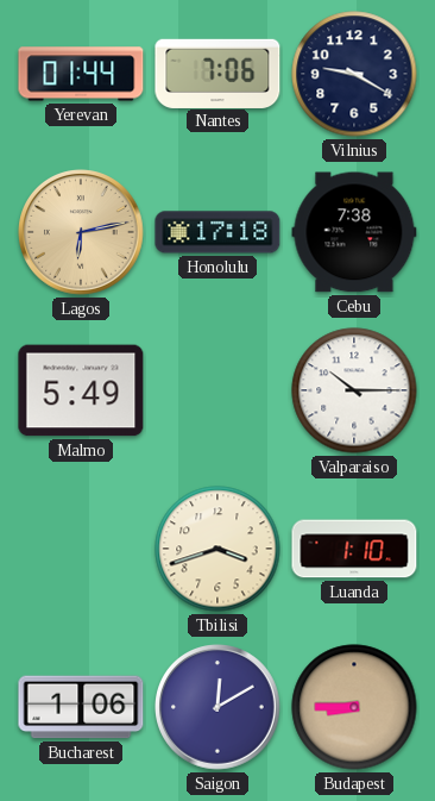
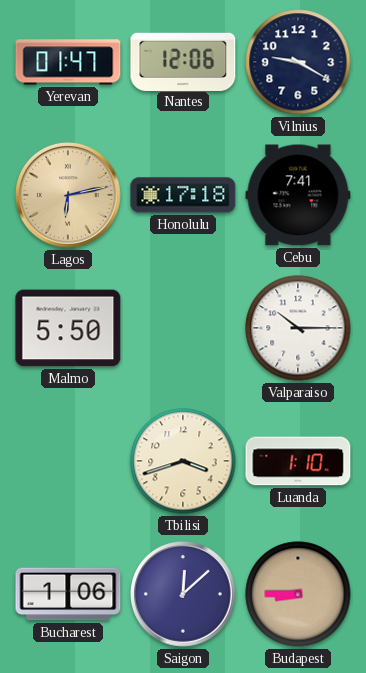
Yerevan: 01:44 -> 01:47 (68, 62)
Nantes: 7:06 -> 12:06 (183, 61)
Cebu: 7:38 -> 7:41 (298, 195)
Malmo: 5:49 -> 5:50 (68, 328)
Saigon: 12:10 -> 12:08 (184, 595)
